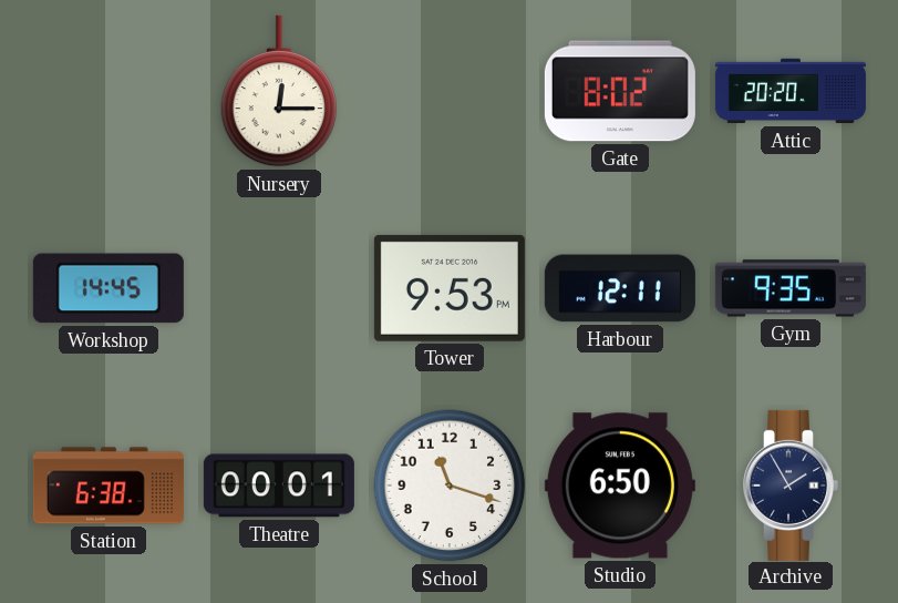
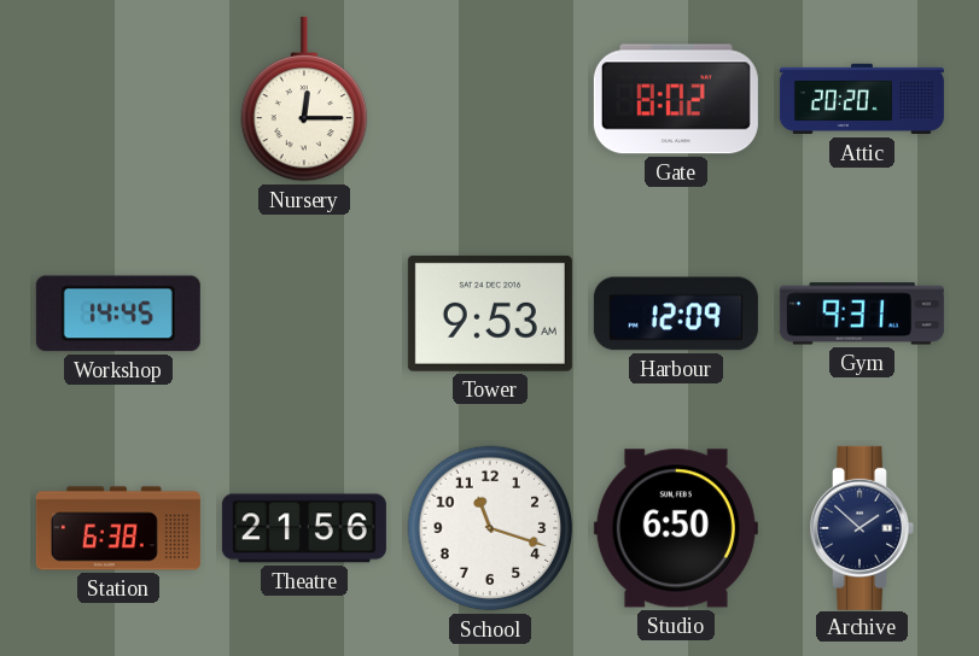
Tower: 9:53 PM -> 9:53 AM (490, 314)
Harbour: 12:11 -> 12:09 (676, 314)
Gym: 9:35 -> 9:31 (862, 314)
Theatre: 00:01 -> 21:56 (304, 528)
Archive: 1:55 -> 1:52 (862, 528)
